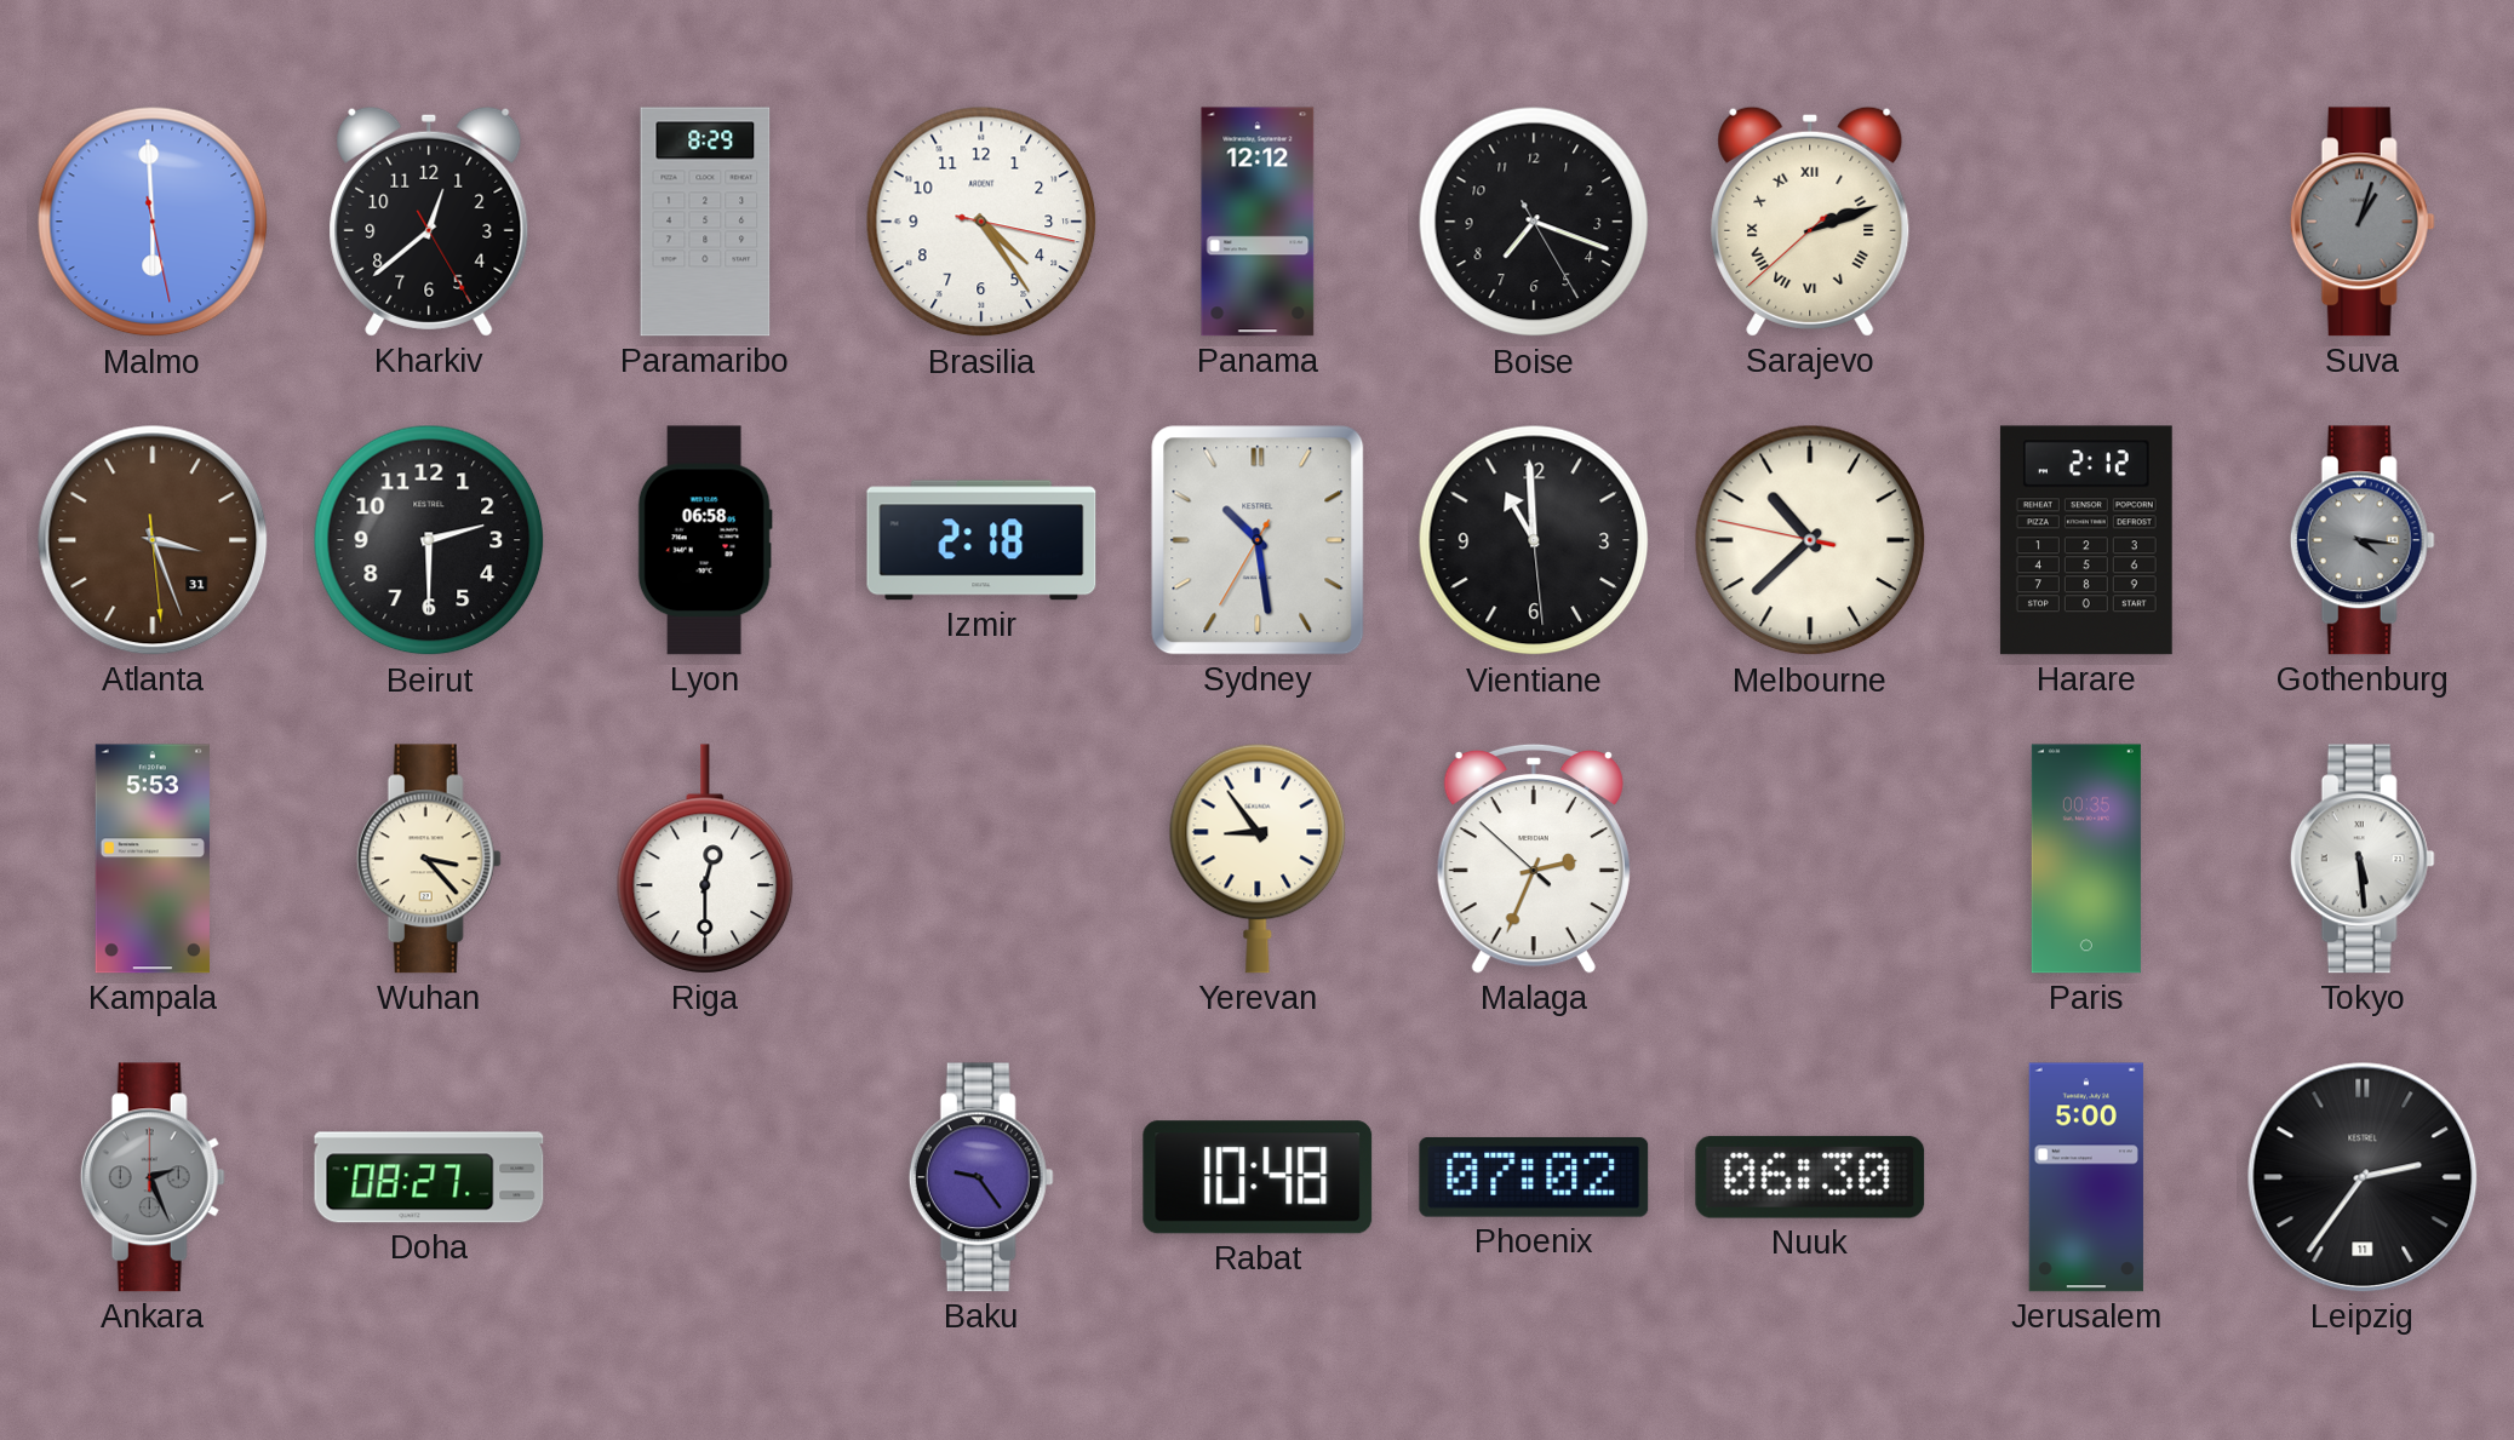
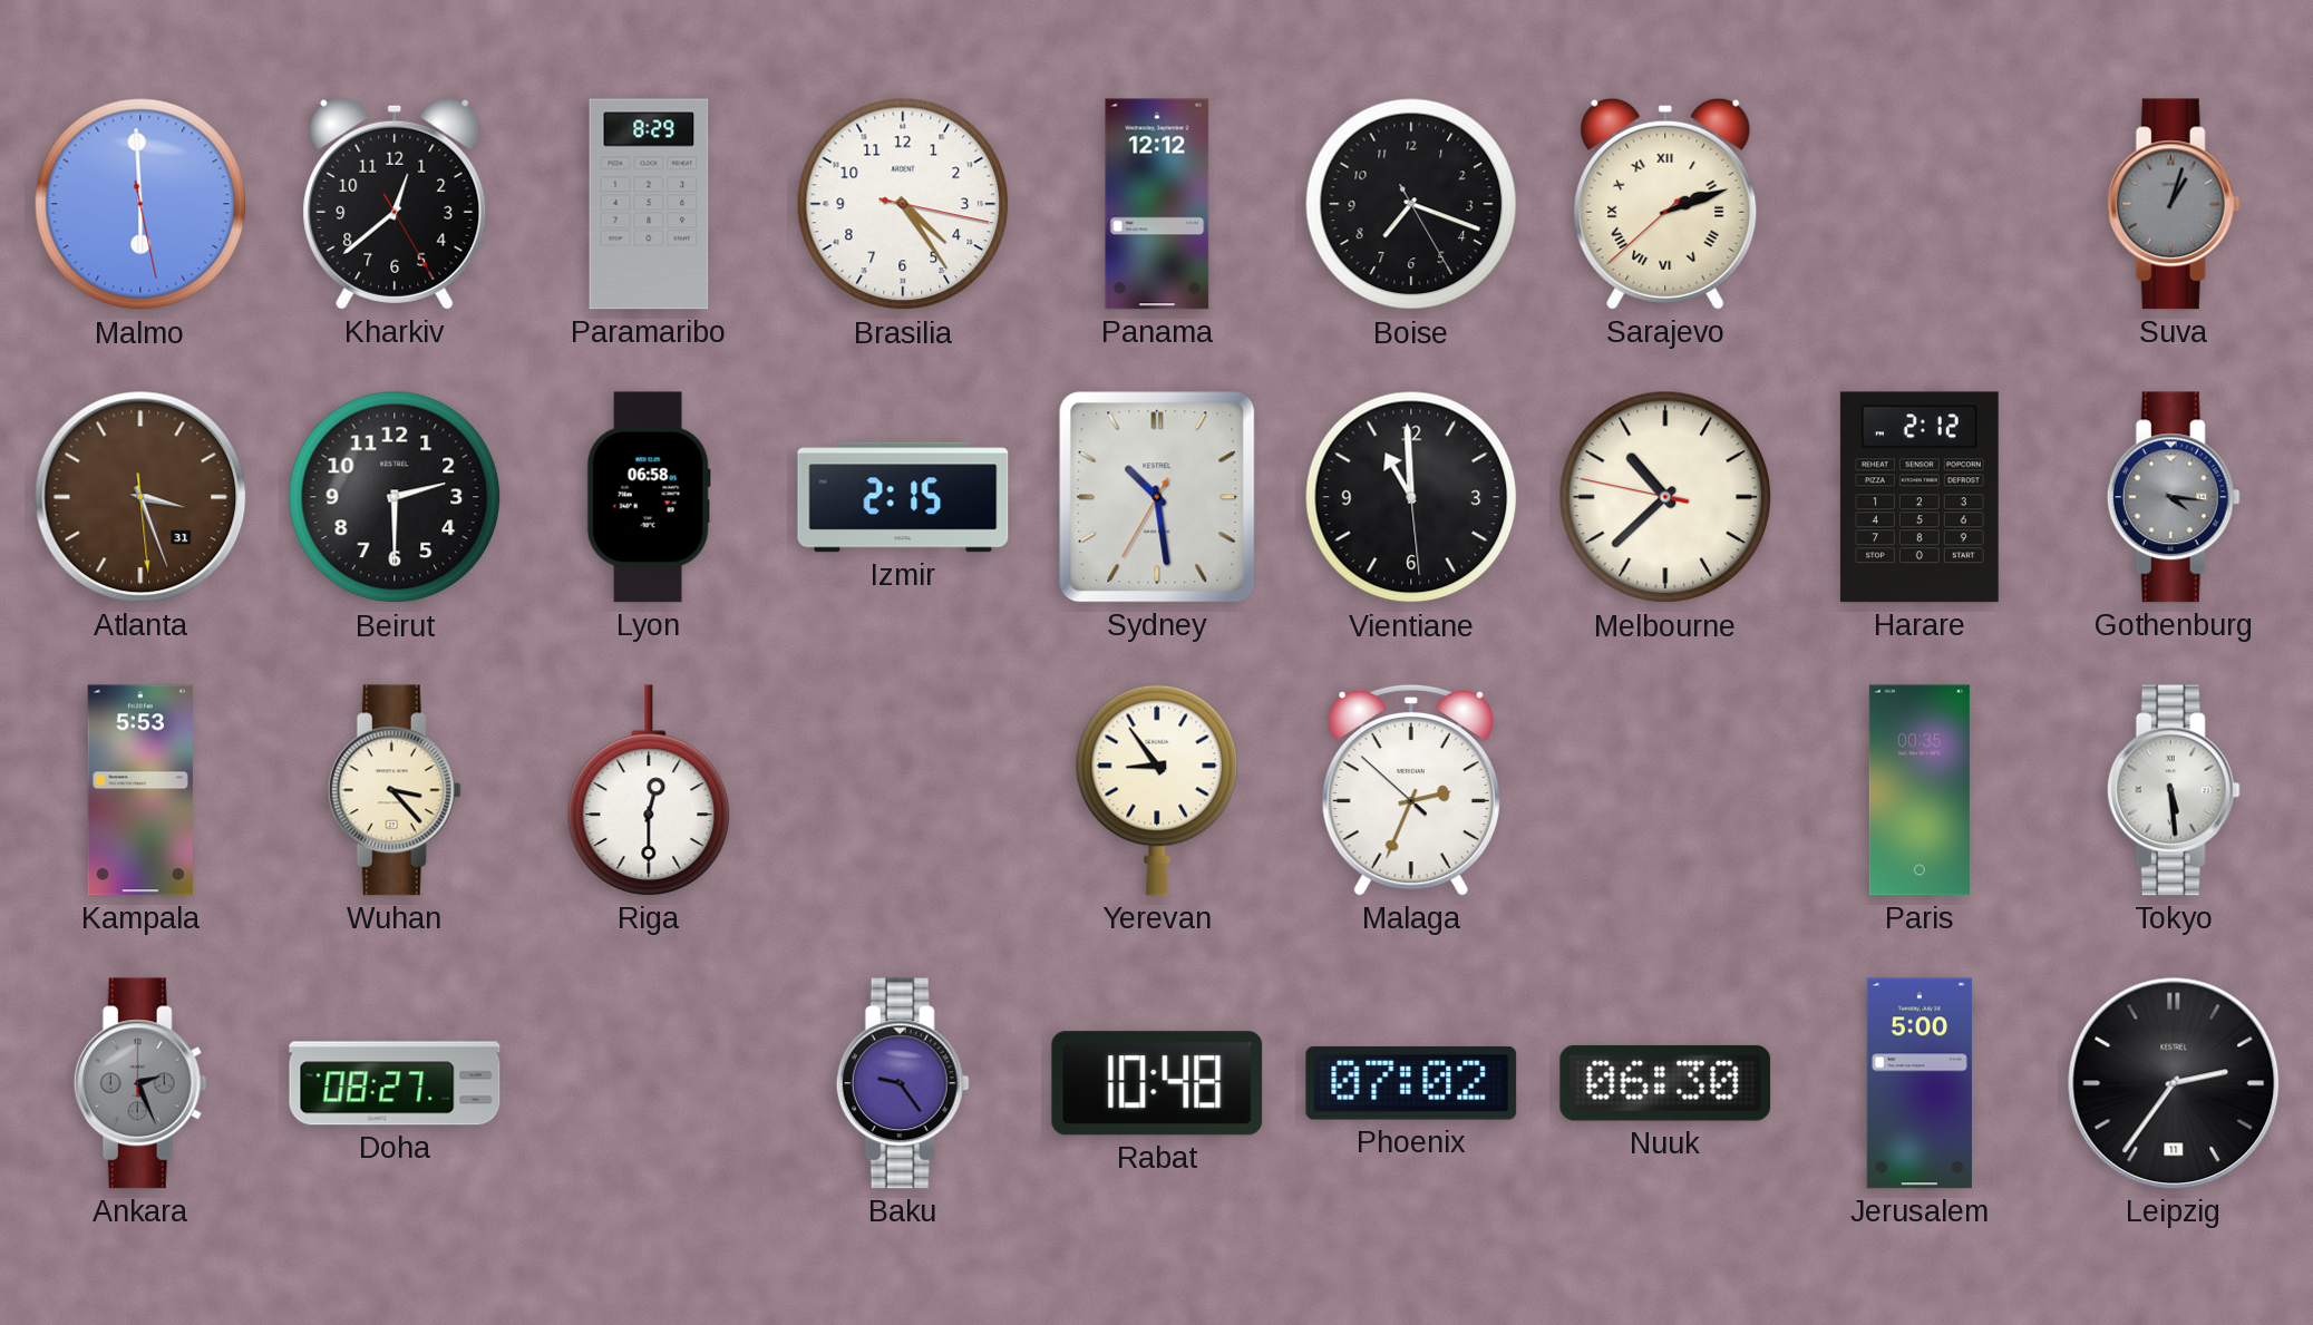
Izmir: 2:18 -> 2:15 (903, 497)
